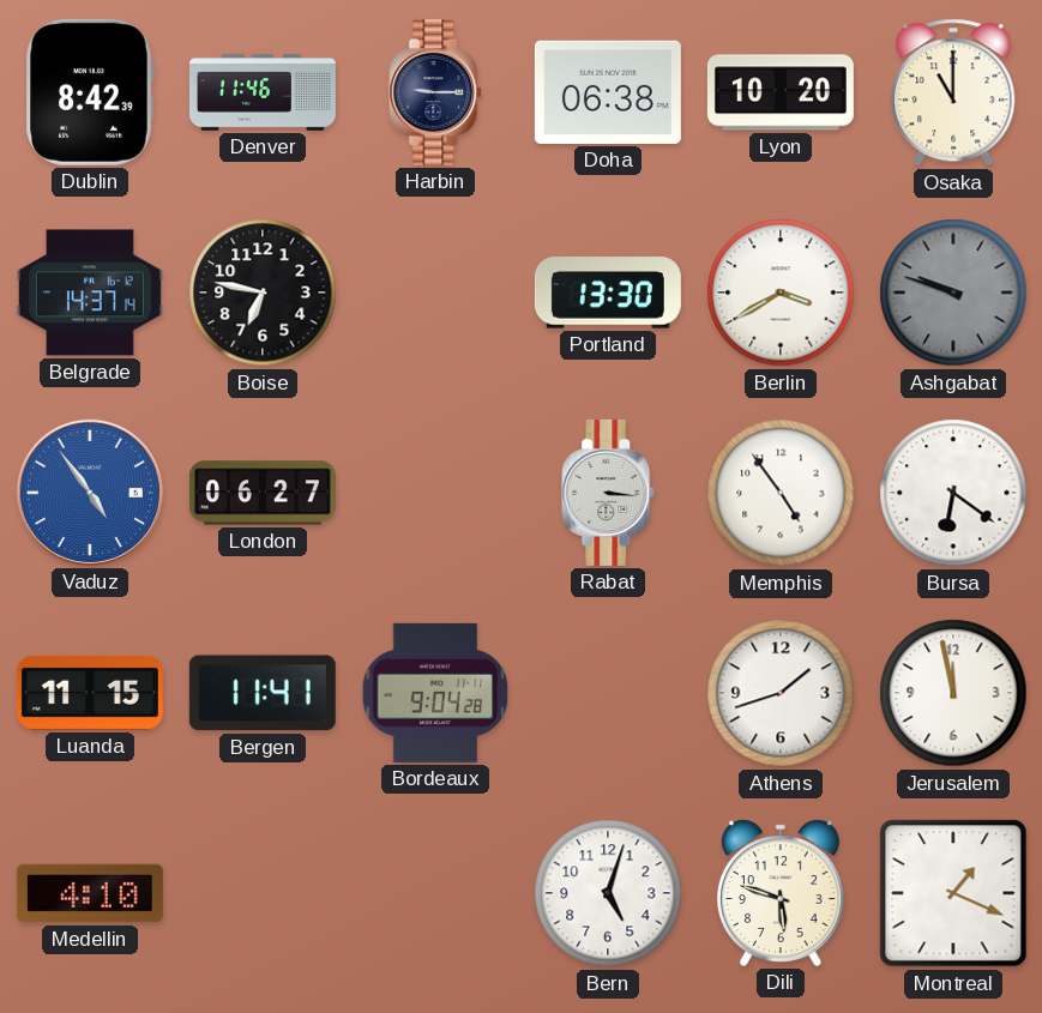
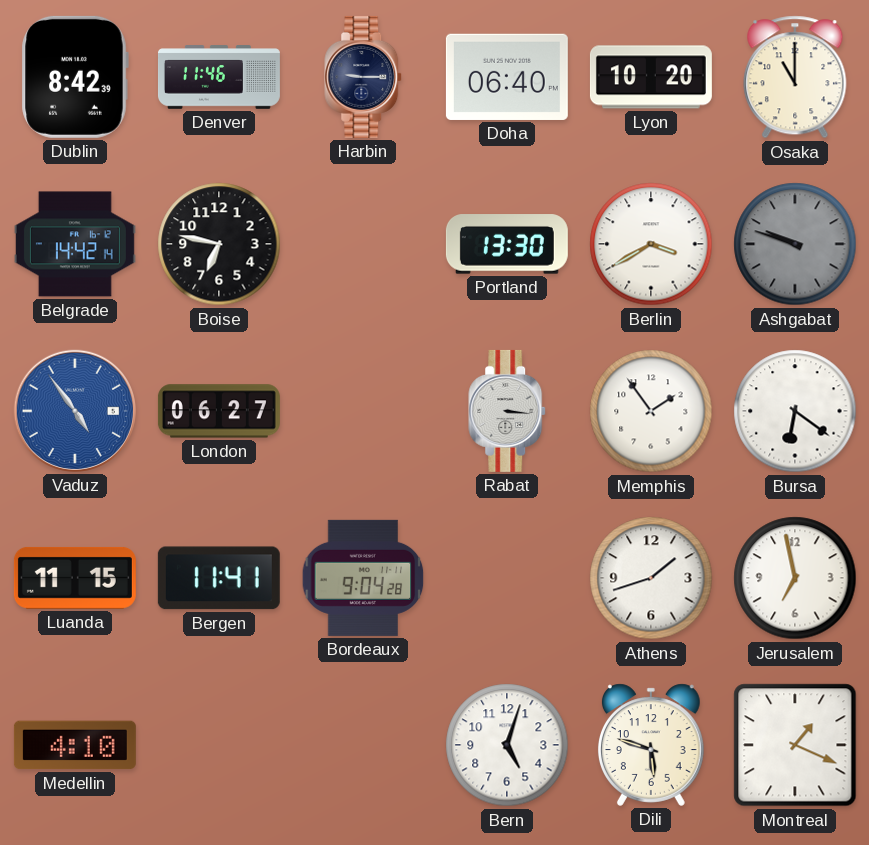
Doha: 06:38 -> 06:40 (507, 77)
Belgrade: 14:37 -> 14:42 (75, 244)
Memphis: 4:54 -> 1:54 (651, 411)
Jerusalem: 11:58 -> 6:58 (795, 578)
